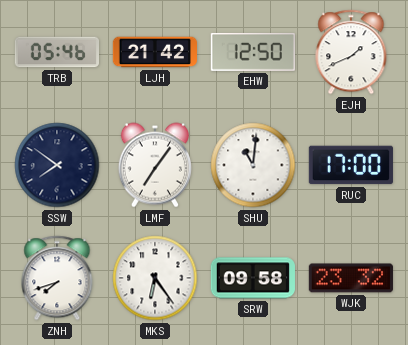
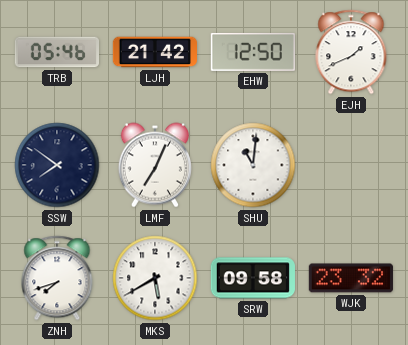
LMF: 7:06 -> 7:04 (155, 165)
RUC: 17:00 -> none (351, 165)
MKS: 6:24 -> 5:40 (155, 278)
